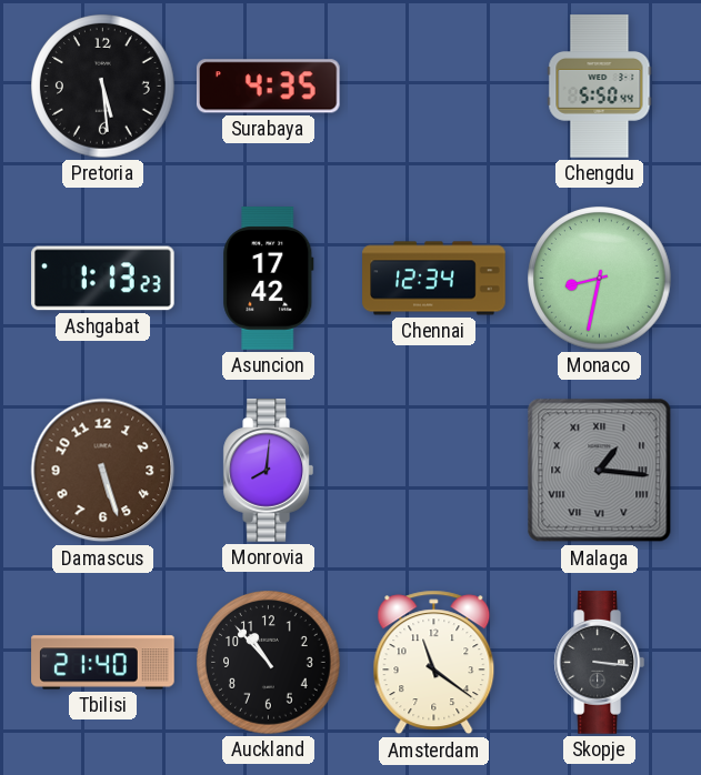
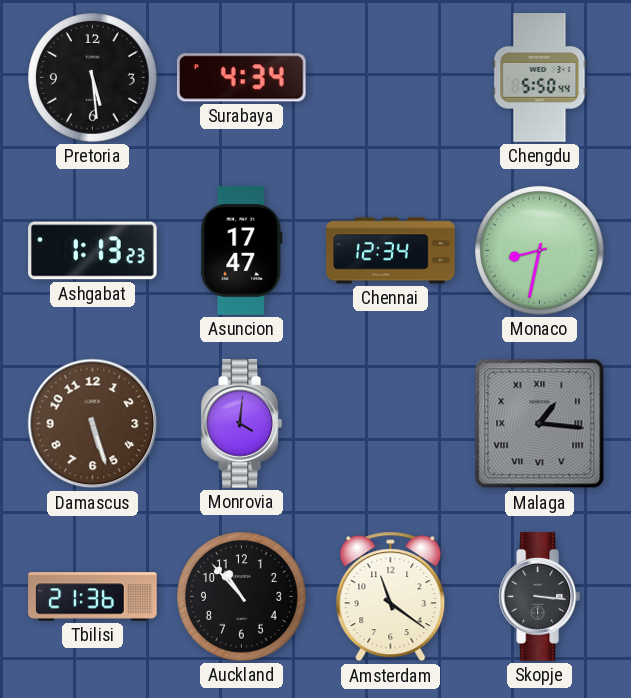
Surabaya: 4:35 -> 4:34 (241, 78)
Asuncion: 17:42 -> 17:47 (242, 251)
Monrovia: 8:01 -> 4:01 (241, 424)
Tbilisi: 21:40 -> 21:36 (93, 597)
